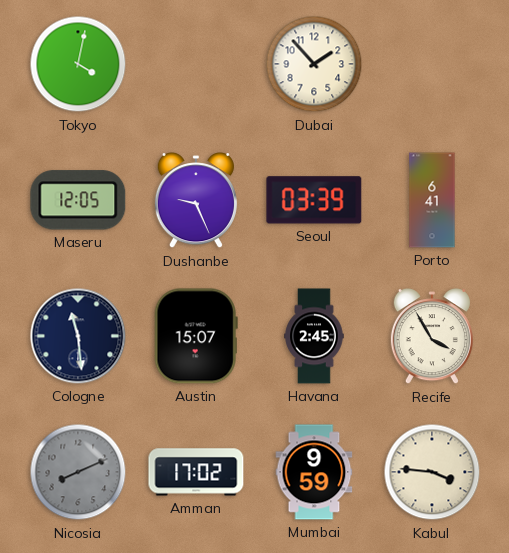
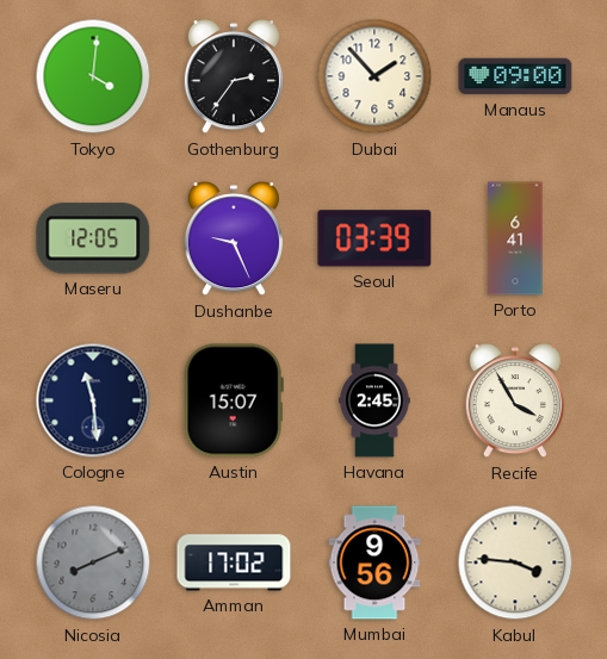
Tokyo: 4:02 -> 4:01 (93, 76)
Gothenburg: none -> 2:36 (234, 77)
Manaus: none -> 09:00 (515, 76)
Mumbai: 9:59 -> 9:56 (374, 562)
